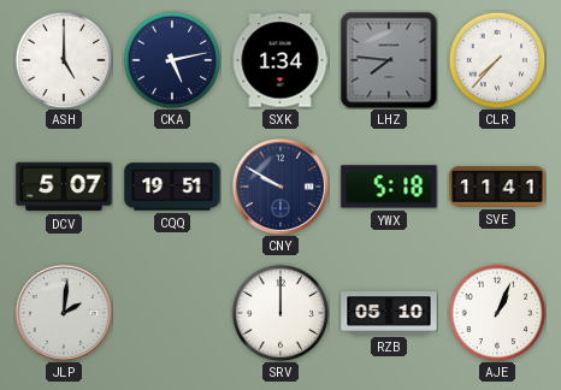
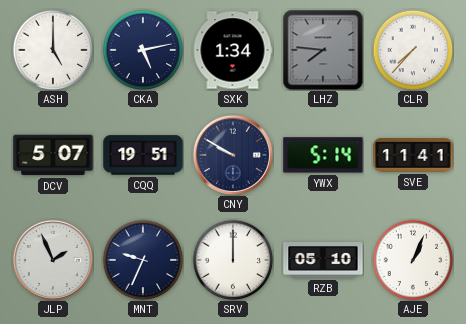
YWX: 5:18 -> 5:14 (323, 155)
JLP: 2:01 -> 1:56 (53, 260)
MNT: none -> 9:34 (143, 260)
